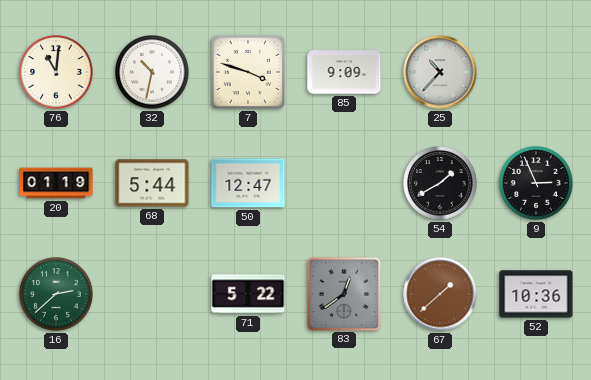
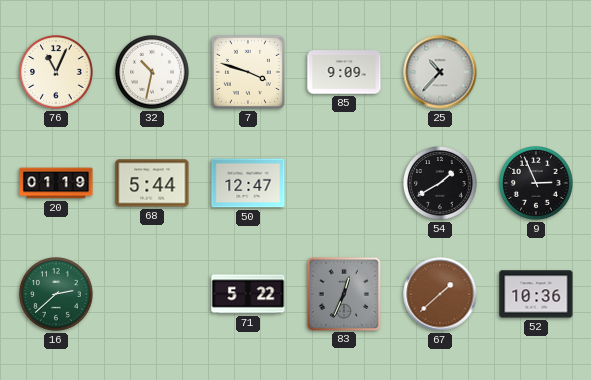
76: 11:01 -> 11:04 (56, 72)
83: 12:39 -> 12:34 (343, 293)
